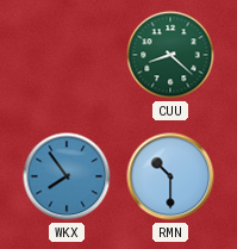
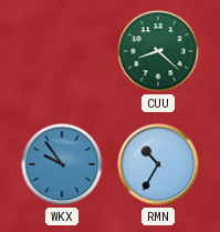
WKX: 7:54 -> 9:54 (62, 164)
RMN: 10:30 -> 10:35 (158, 164)
